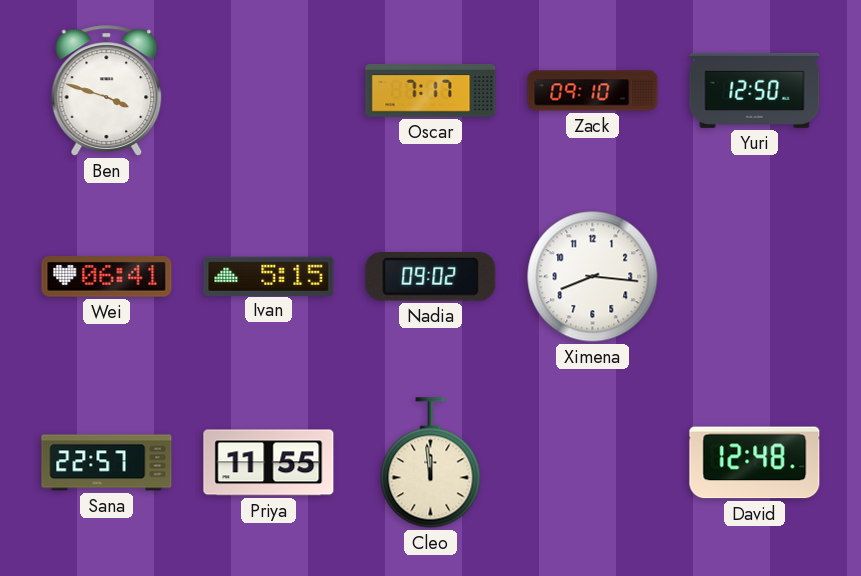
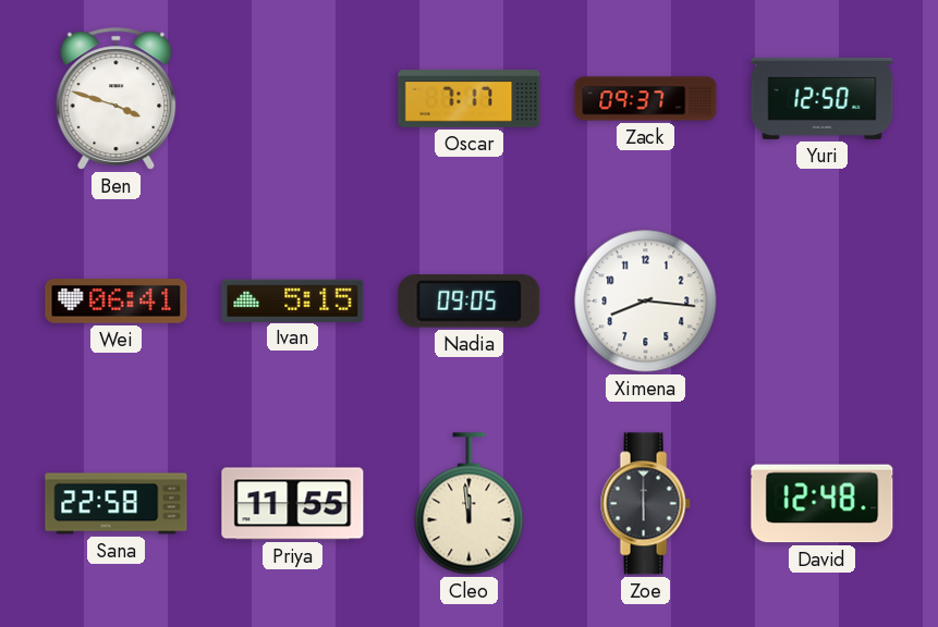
Zack: 09:10 -> 09:37 (646, 99)
Nadia: 09:02 -> 09:05 (470, 300)
Sana: 22:57 -> 22:58 (117, 504)
Zoe: none -> 6:00 (645, 504)
